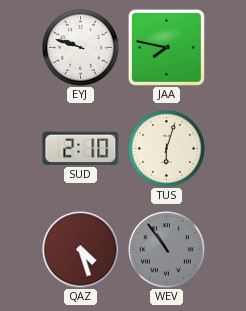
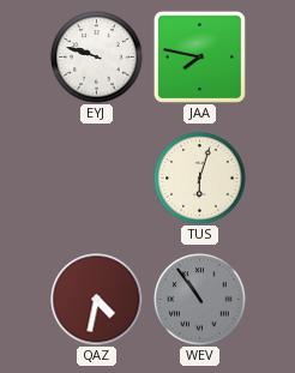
SUD: 2:10 -> none (81, 148)
QAZ: 4:27 -> 4:32 (97, 300)
